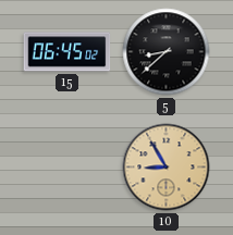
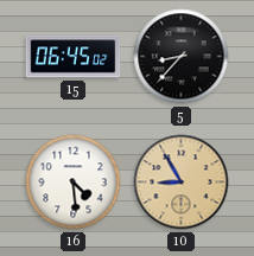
5: 8:38 -> 8:37 (182, 57)
16: none -> 4:29 (74, 183)
